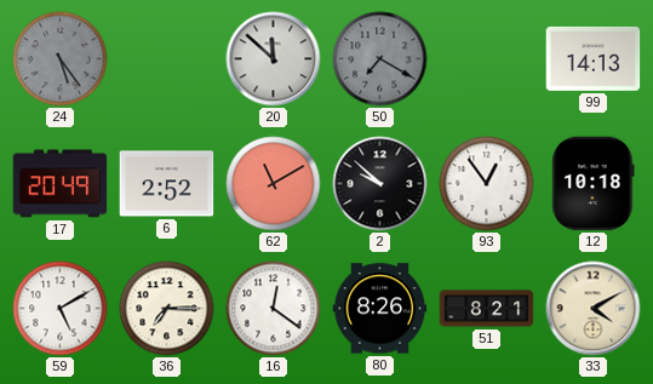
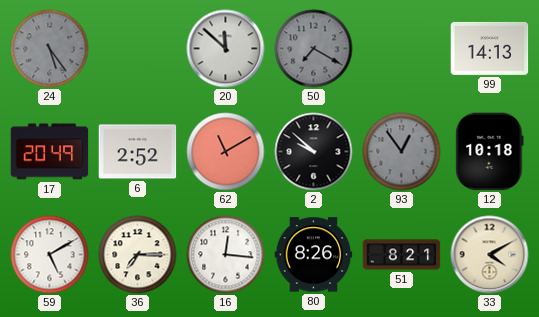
93 dial: white -> grey (402, 152)
16: 12:21 -> 12:16 (226, 255)
